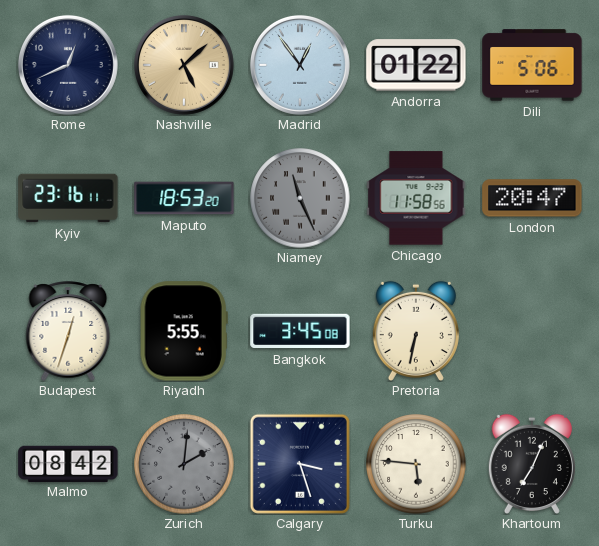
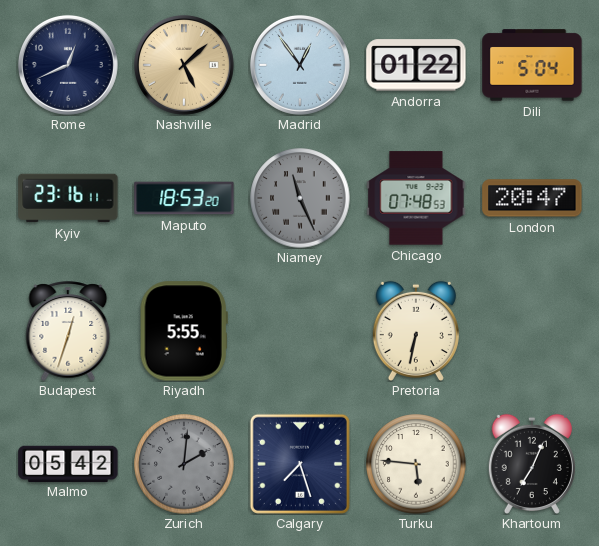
Dili: 5:06 -> 5:04 (532, 65)
Chicago: 11:58 -> 07:48 (416, 198)
Bangkok: 3:45 -> none (300, 331)
Malmo: 08:42 -> 05:42 (68, 463)
Calgary: 3:27 -> 7:27 (300, 464)
